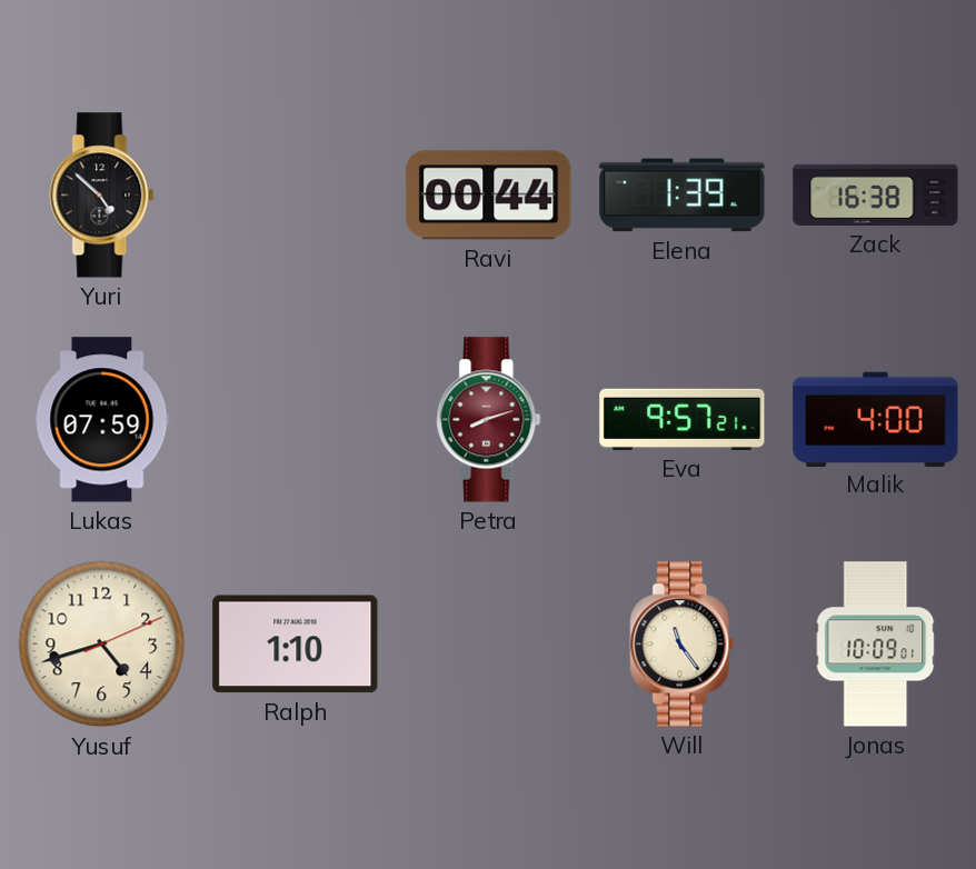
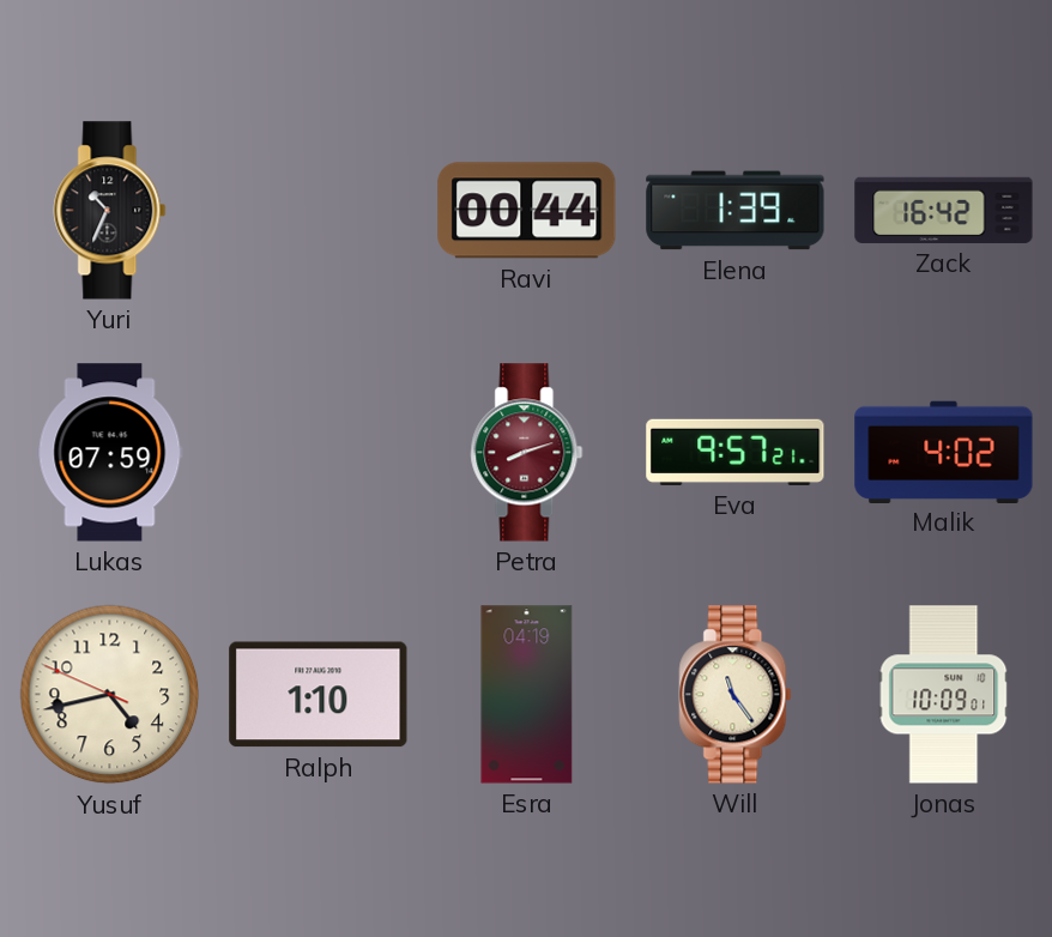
Yuri: 4:52 -> 10:34 (110, 211)
Zack: 16:38 -> 16:42 (944, 210)
Malik: 4:00 -> 4:02 (944, 452)
Yusuf: 4:42:11 -> 4:42:49 (110, 695)
Esra: none -> 04:19 (527, 695)
